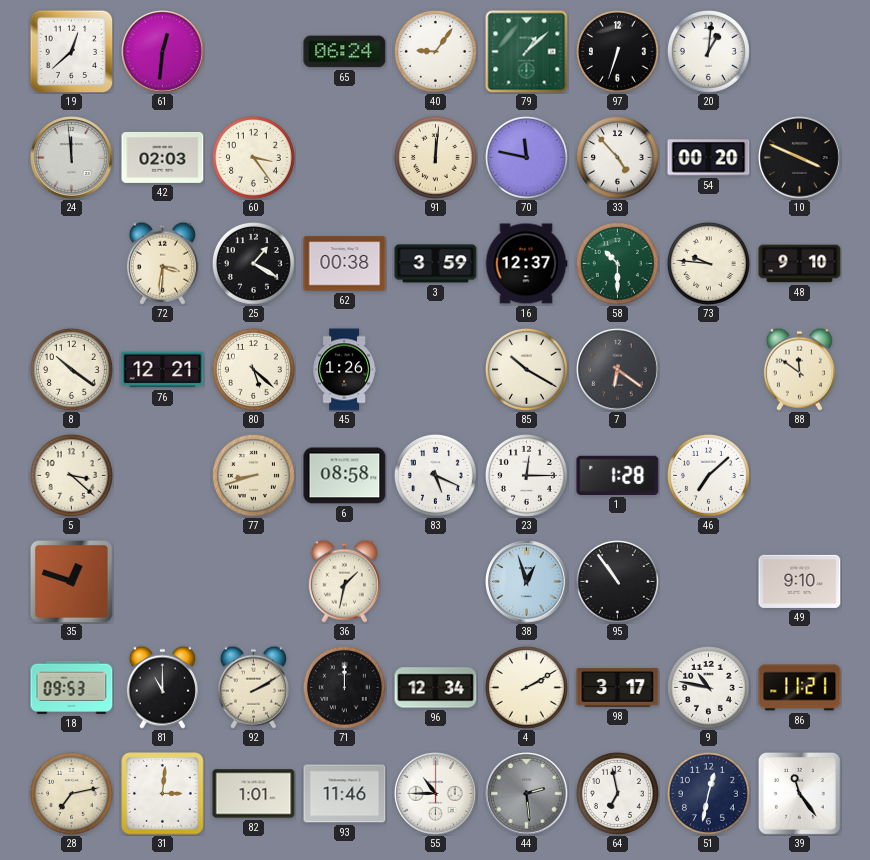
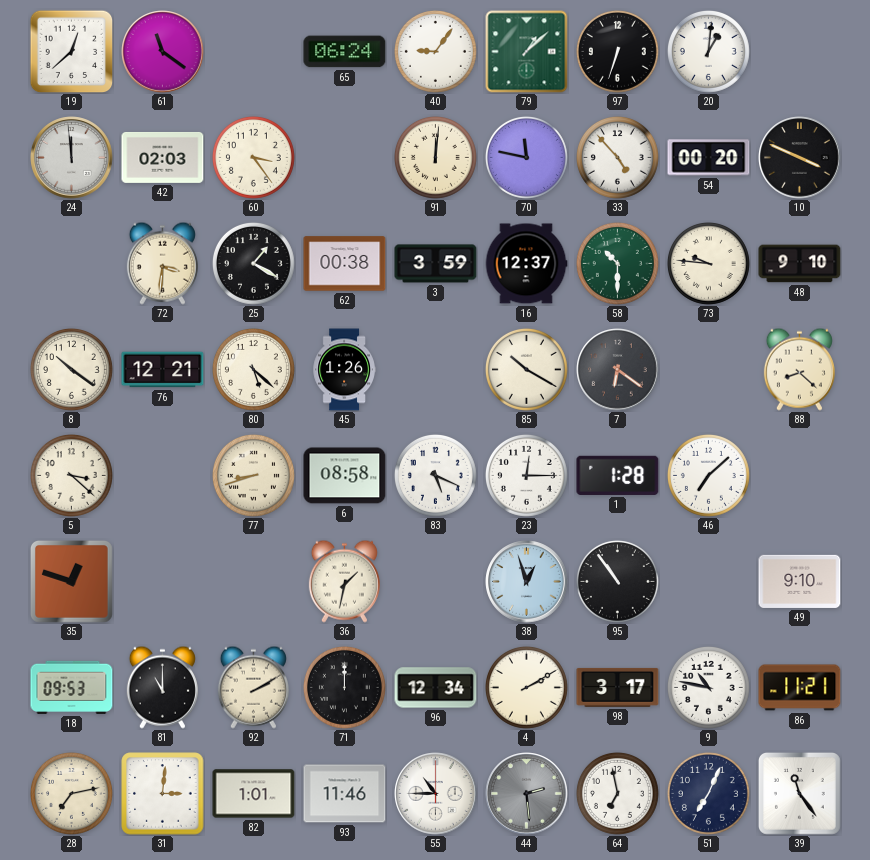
61: 12:31 -> 11:21 (163, 52)
88: 11:51 -> 8:22 (799, 369)
51: 12:32 -> 7:04 (708, 793)
